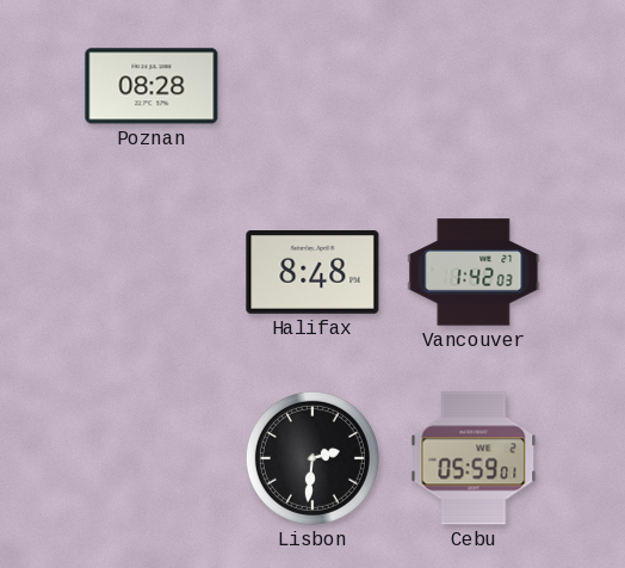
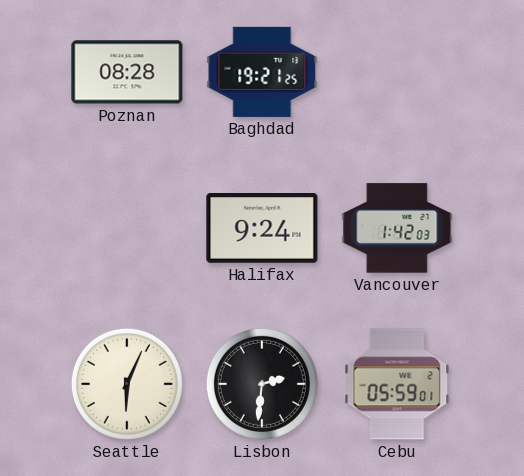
Baghdad: none -> 19:21 (262, 72)
Halifax: 8:48 -> 9:24 (262, 229)
Seattle: none -> 6:04 (127, 384)
